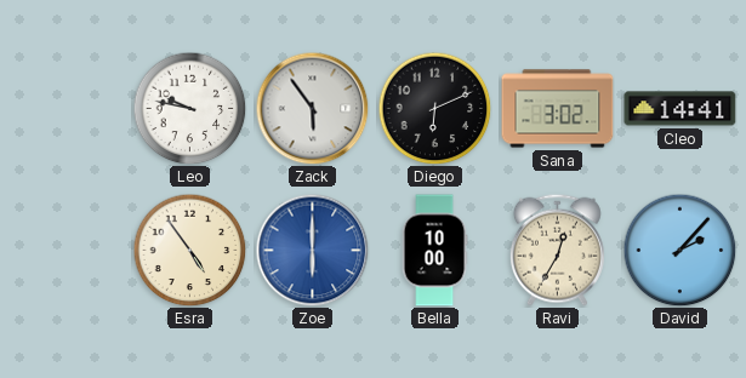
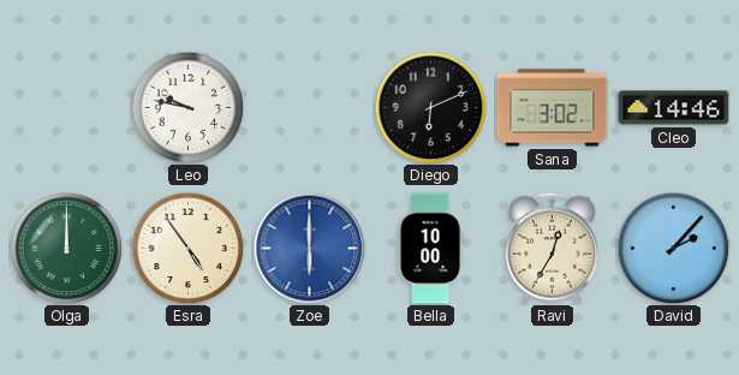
Zack: 5:54 -> none (312, 108)
Cleo: 14:41 -> 14:46 (674, 108)
Olga: none -> 12:00 (66, 248)
